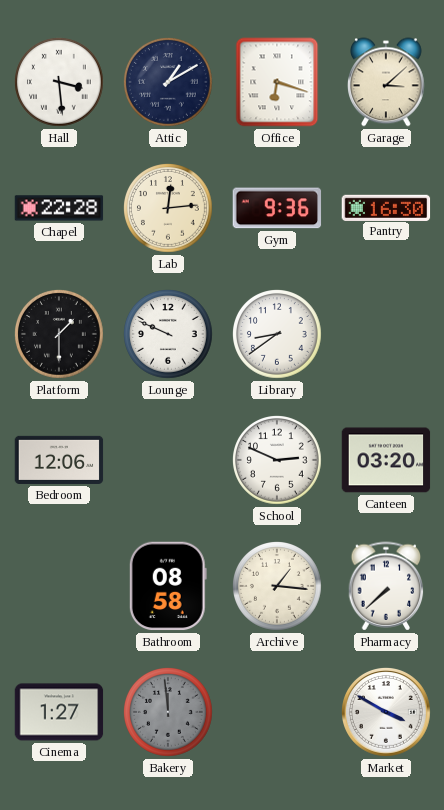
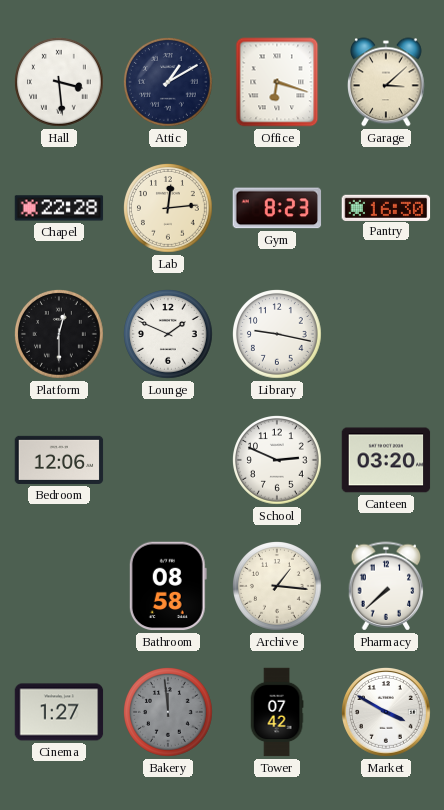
Gym: 9:36 -> 8:23 (277, 208)
Platform: 1:30 -> 12:30 (60, 335)
Lounge: 9:49 -> 1:49 (169, 335)
Library: 8:39 -> 9:17 (278, 335)
Tower: none -> 07:42 (277, 712)
